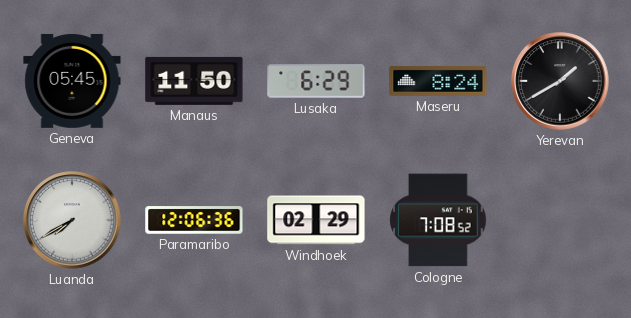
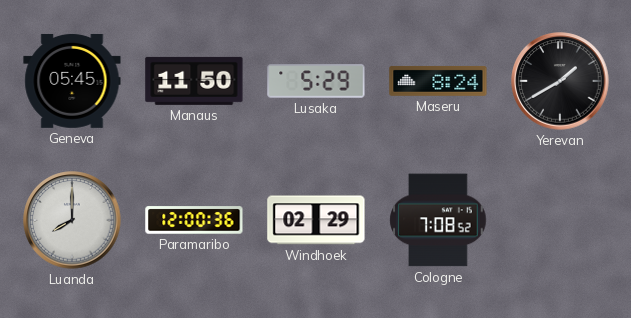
Lusaka: 6:29 -> 5:29 (316, 81)
Luanda: 7:40 -> 8:00 (72, 220)
Paramaribo: 12:06 -> 12:00 (194, 220)
